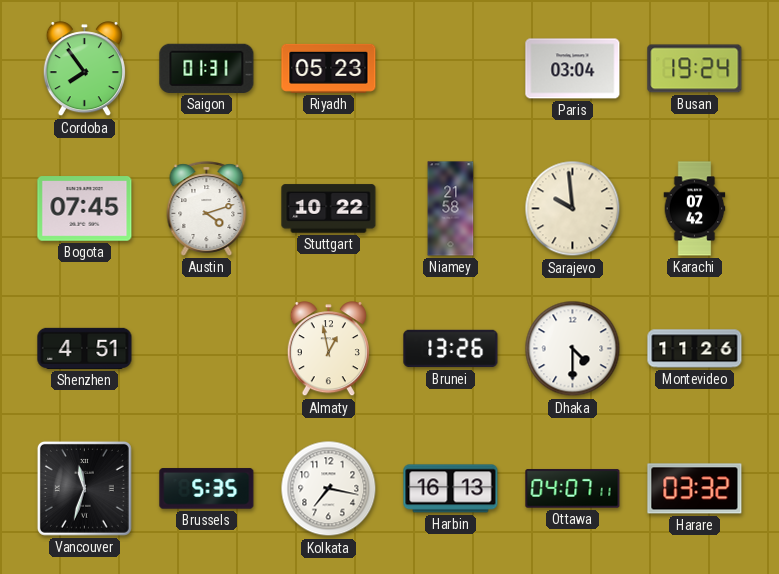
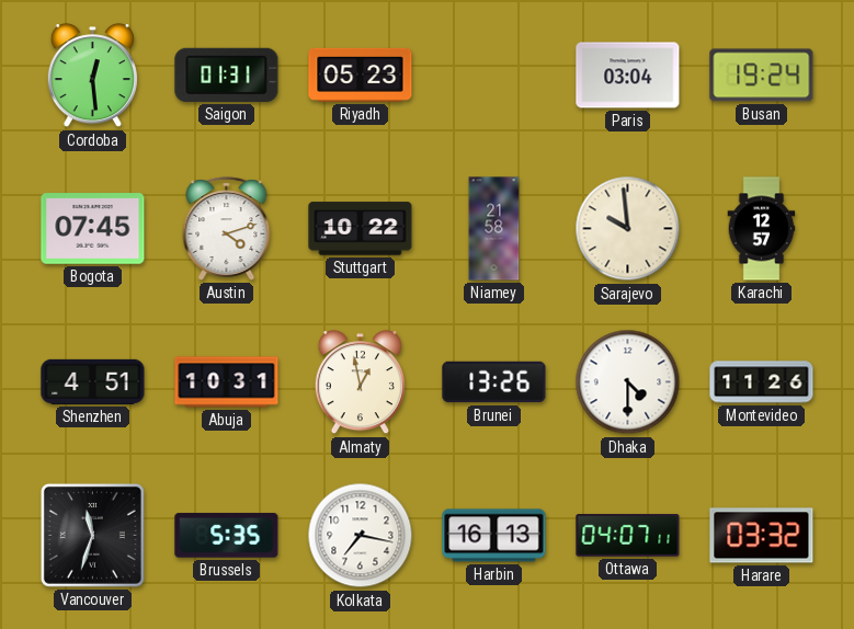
Cordoba: 7:54 -> 12:29 (92, 76)
Karachi: 07:42 -> 12:57 (762, 229)
Abuja: none -> 10:31 (227, 382)
